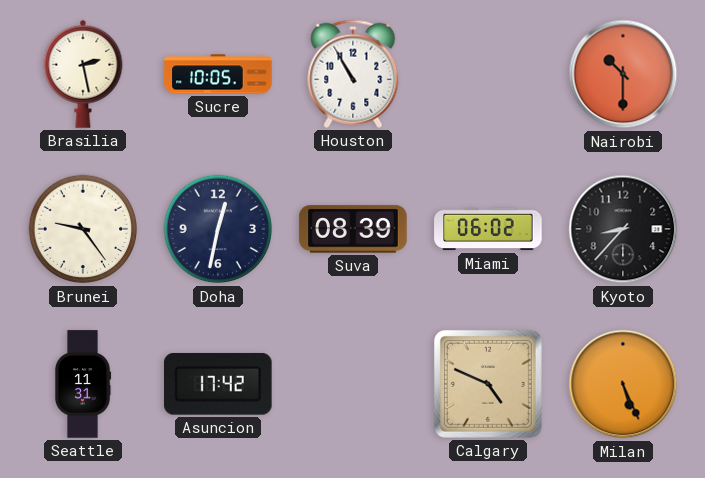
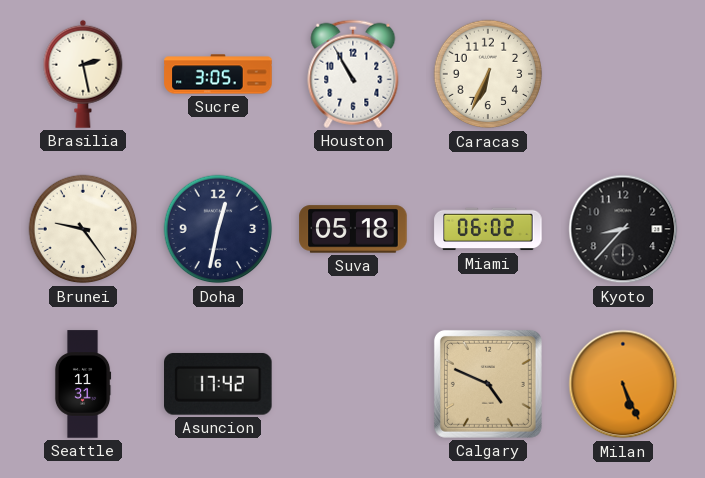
Sucre: 10:05 -> 3:05 (218, 74)
Caracas: none -> 6:34 (488, 74)
Nairobi: 10:30 -> none (623, 74)
Suva: 08:39 -> 05:18 (353, 229)
